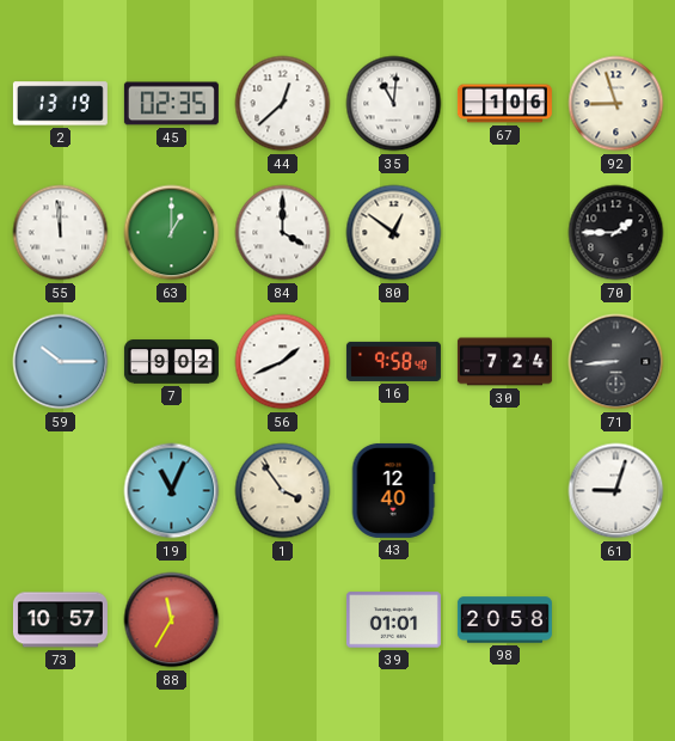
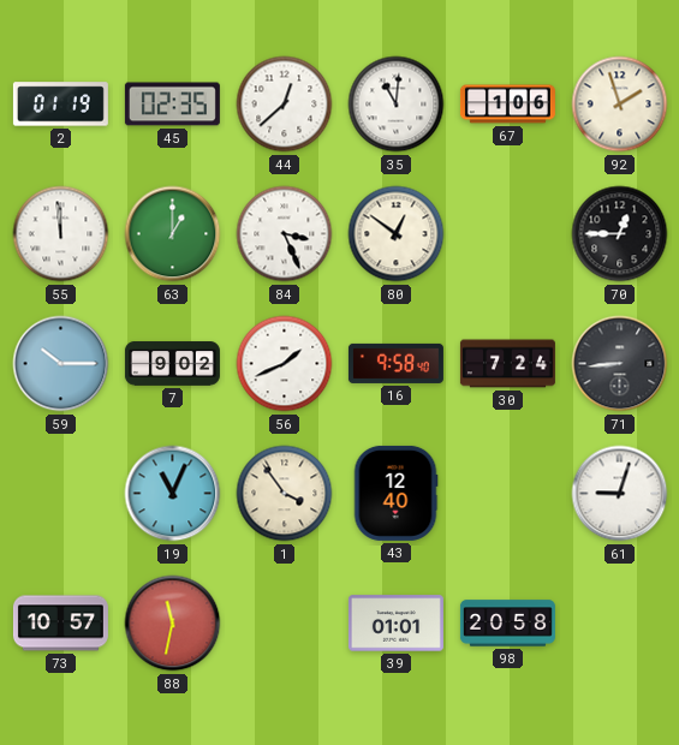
2: 13:19 -> 01:19 (60, 105)
92: 8:57 -> 1:57 (620, 105)
84: 4:00 -> 3:26 (285, 234)
70: 1:45 -> 12:45 (620, 234)
88: 11:35 -> 11:32 (173, 624)
